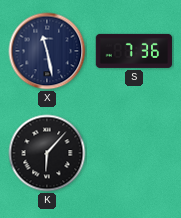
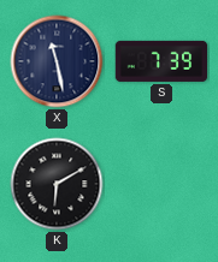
S: 7:36 -> 7:39 (161, 61)
K: 6:07 -> 6:10 (57, 184)
